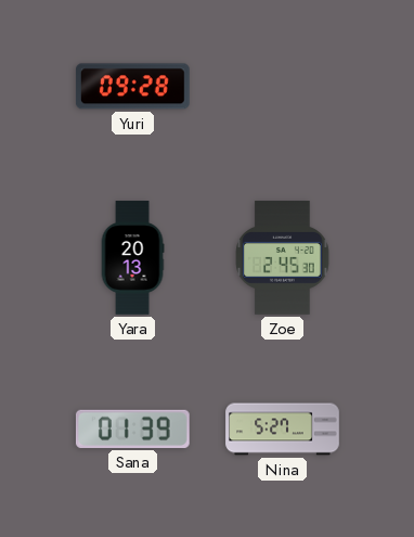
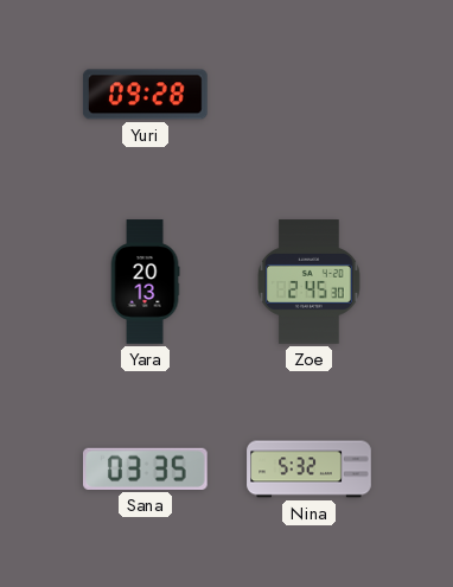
Sana: 01:39 -> 03:35 (145, 468)
Nina: 5:27 -> 5:32 (310, 470)
